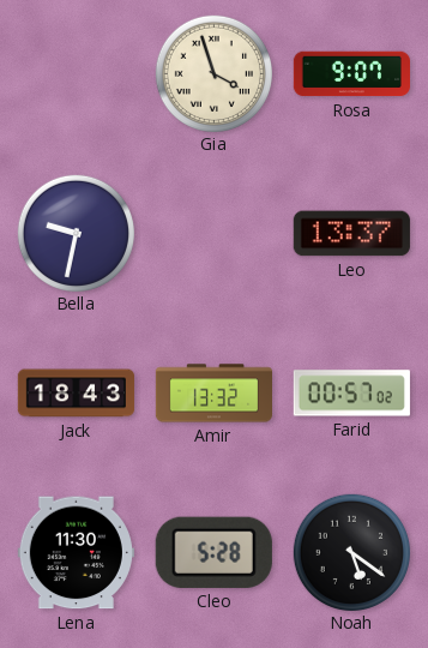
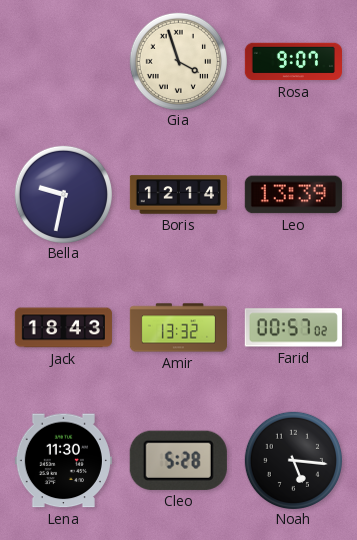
Boris: none -> 12:14 (178, 195)
Leo: 13:37 -> 13:39 (293, 195)
Noah: 5:21 -> 5:16 (293, 460)
